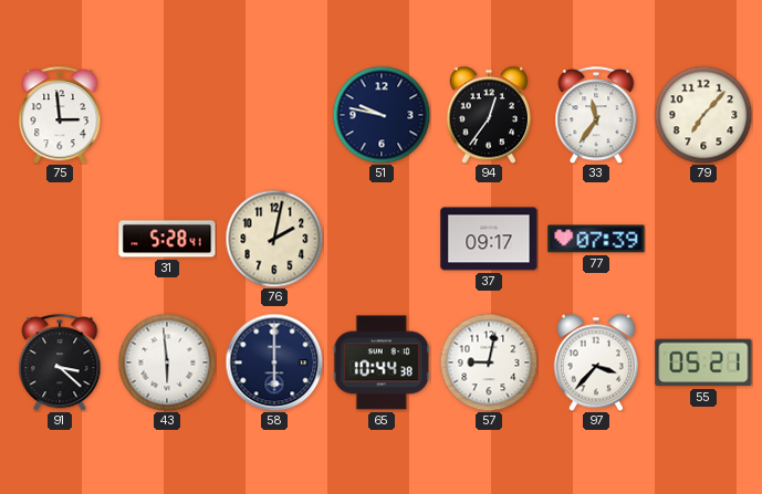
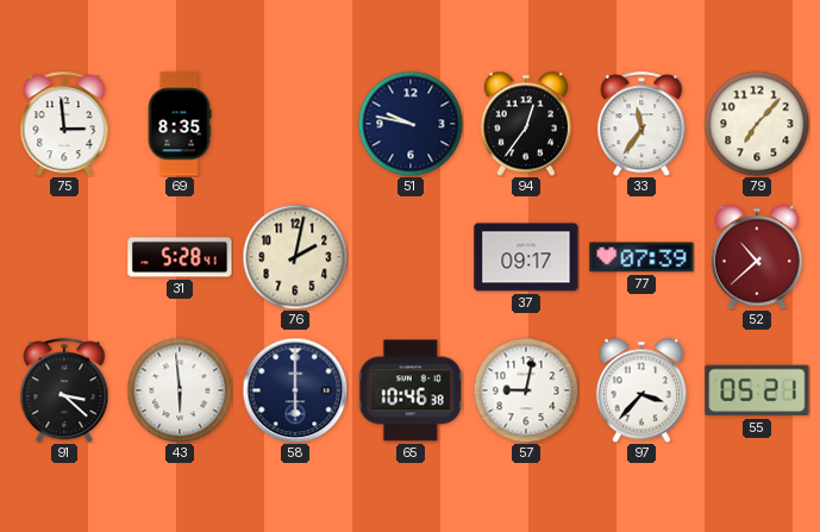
69: none -> 8:35 (180, 124)
52: none -> 10:38 (757, 257)
65: 10:44 -> 10:46 (411, 390)
